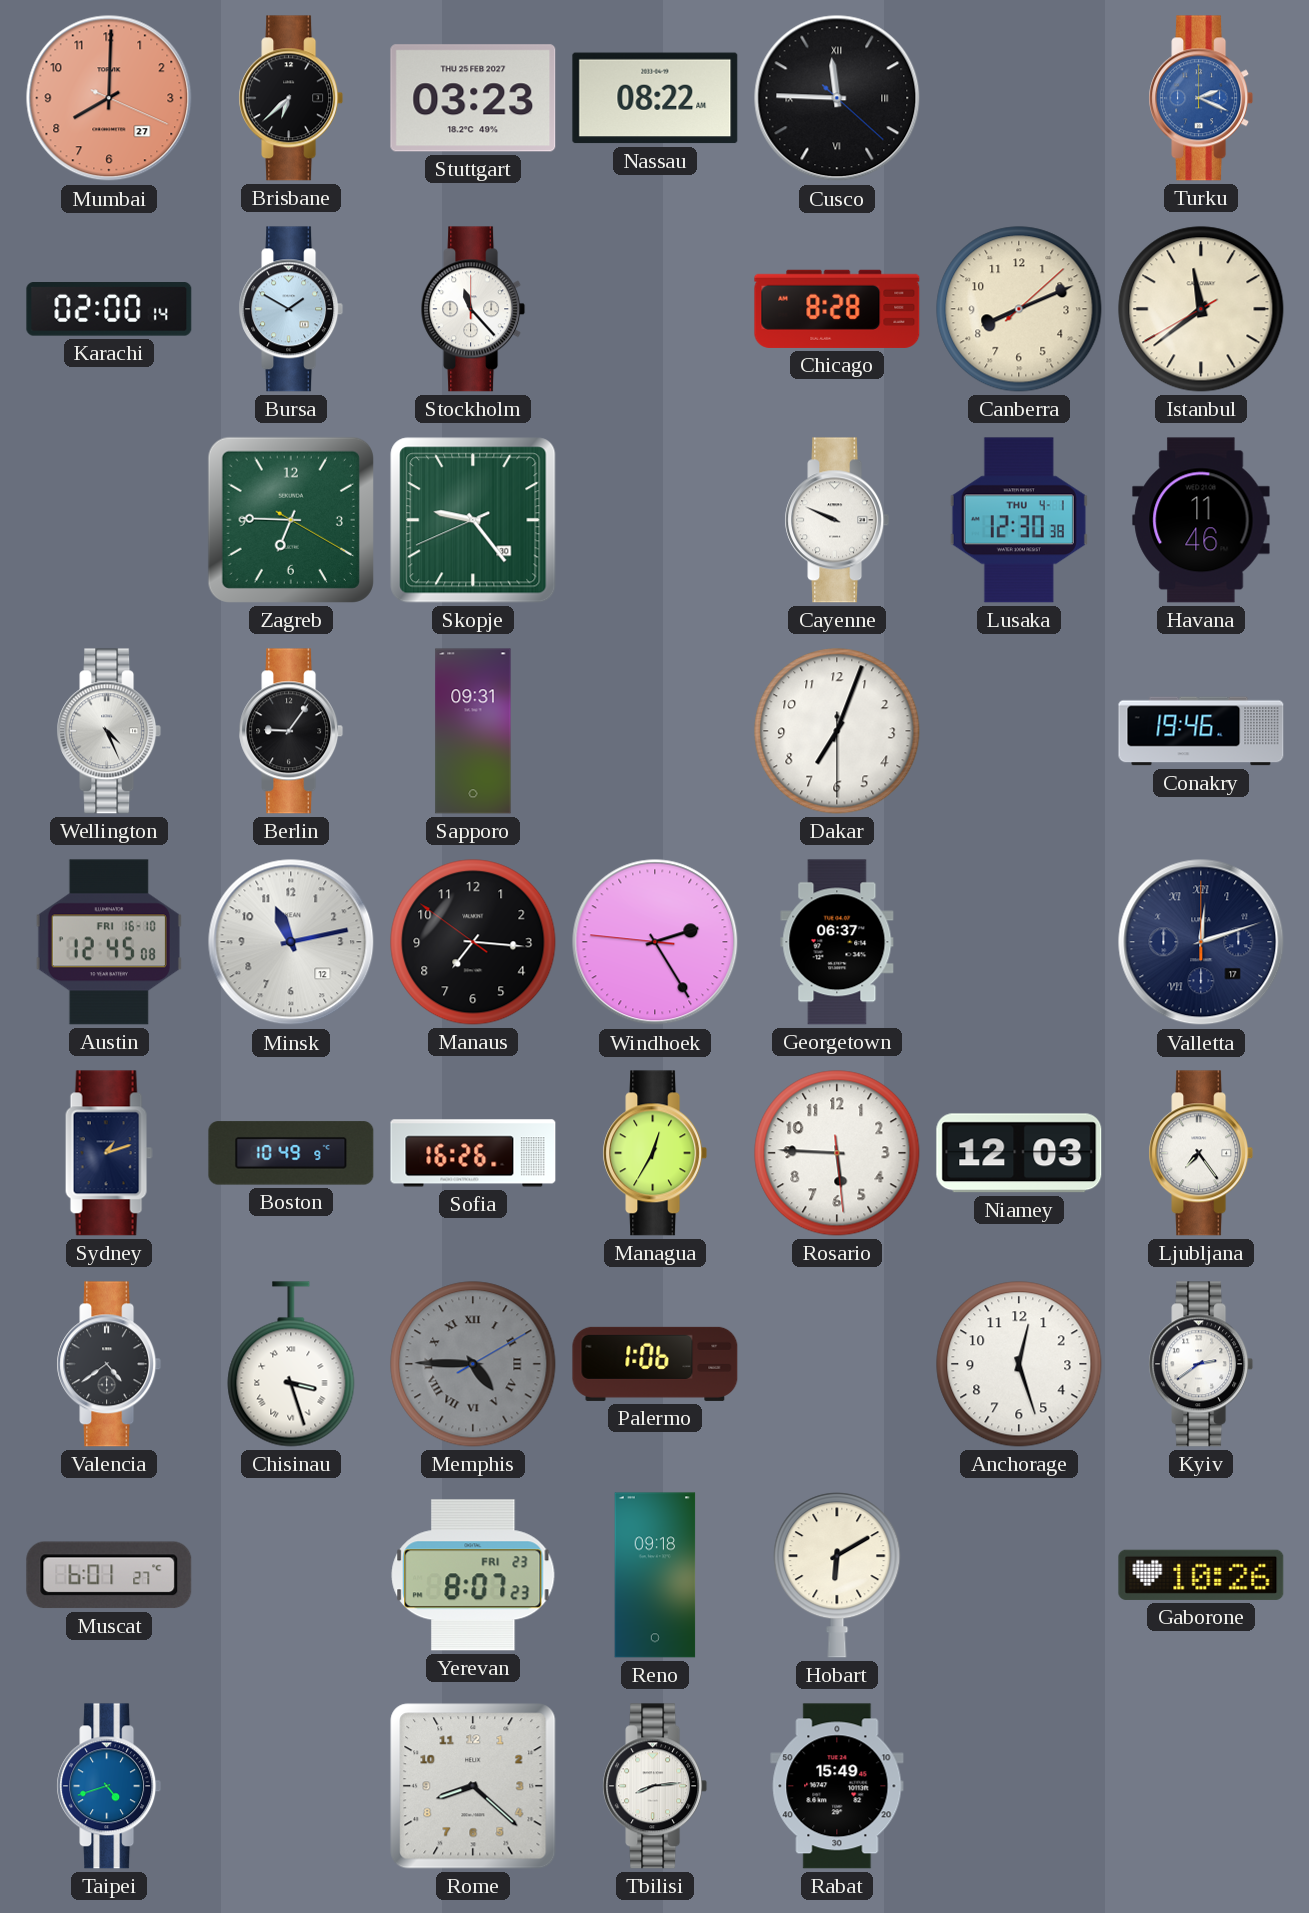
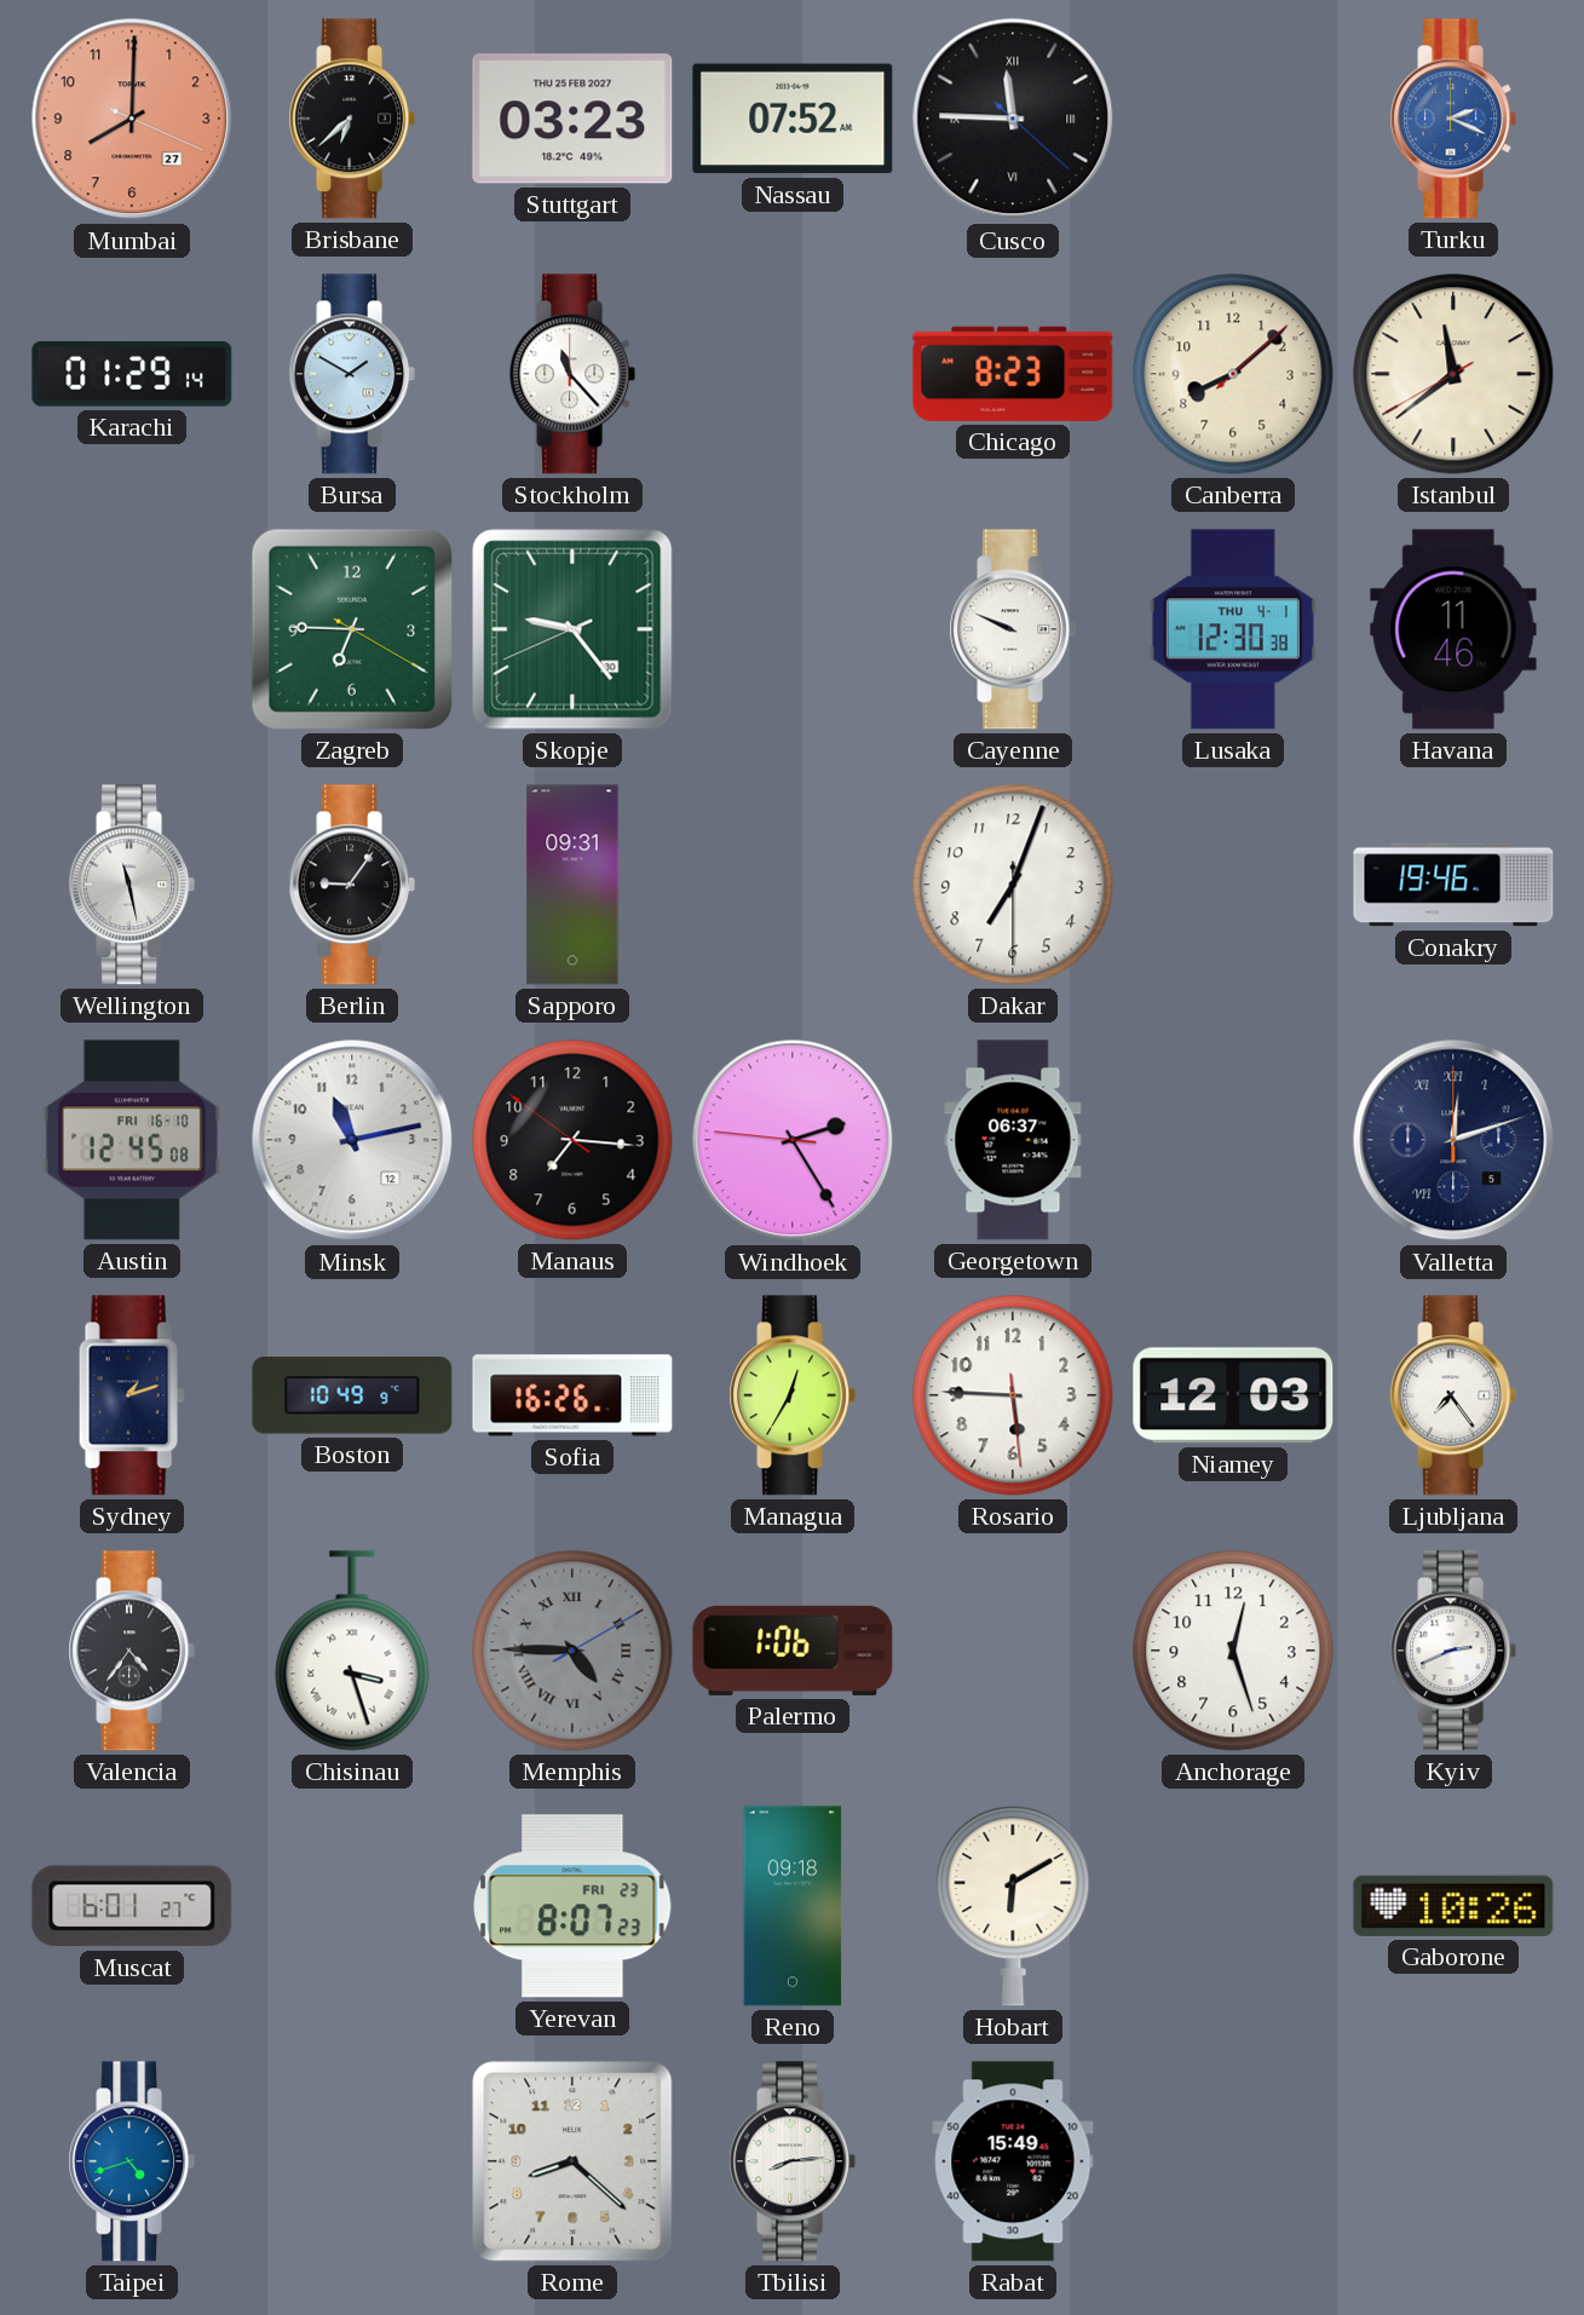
Nassau: 08:22 -> 07:52 (793, 119)
Karachi: 02:00 -> 01:29 (132, 375)
Chicago: 8:28 -> 8:23 (1013, 374)
Canberra: 8:11 -> 8:08 (1233, 374)
Wellington: 4:26 -> 11:28 (132, 885)
Valletta date: 17 -> 5 (1453, 1140)
Valencia: 4:39 -> 4:36 (132, 1651)
Kyiv: 2:39 -> 2:41 (1453, 1651)
